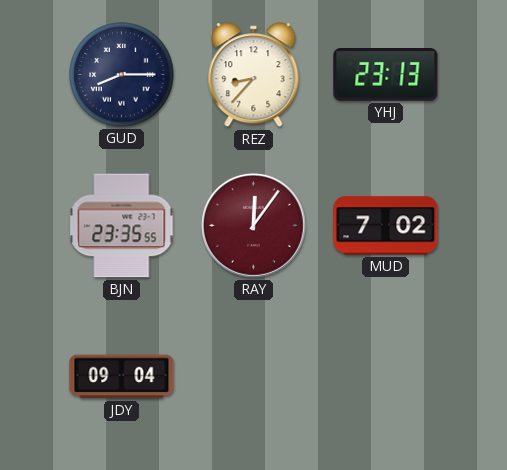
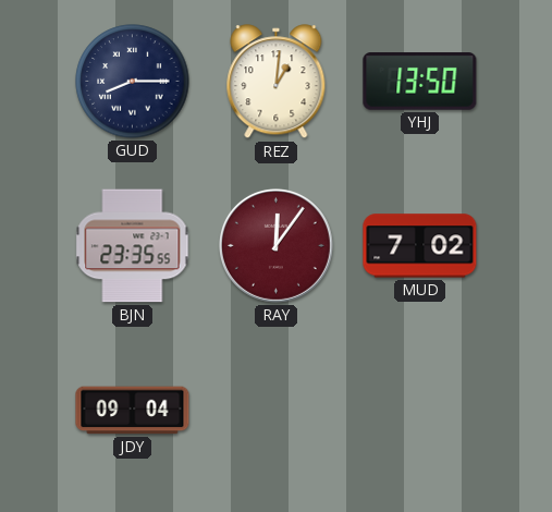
REZ: 8:37 -> 1:01 (277, 82)
YHJ: 23:13 -> 13:50 (420, 82)
